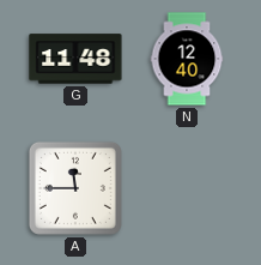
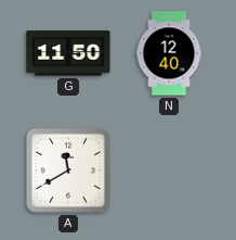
G: 11:48 -> 11:50 (68, 53)
A: 11:45 -> 11:40 (68, 170)
